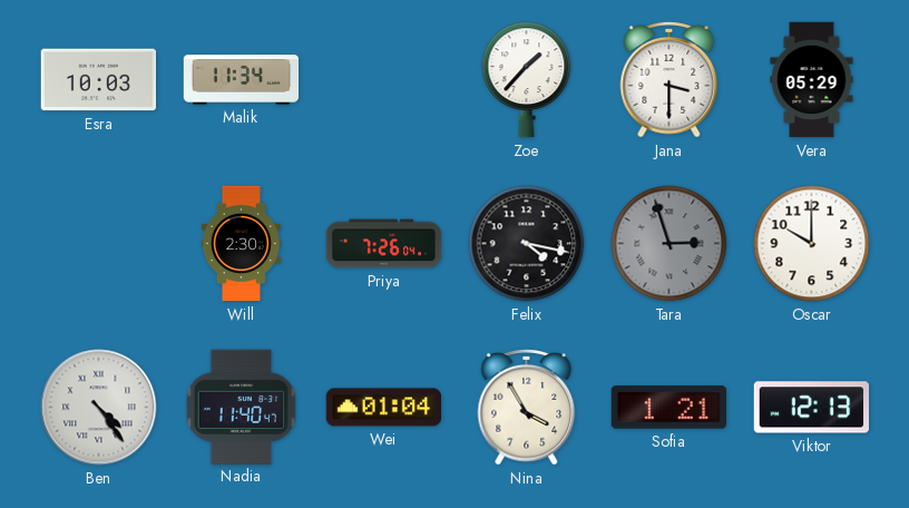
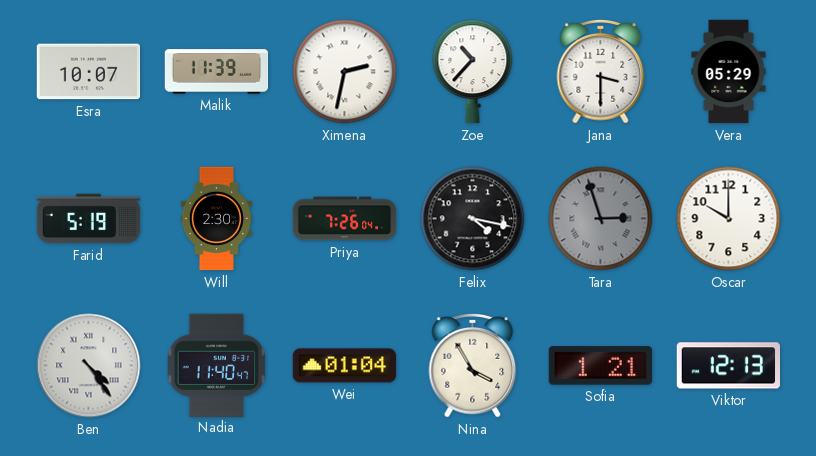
Esra: 10:03 -> 10:07 (89, 72)
Malik: 11:34 -> 11:39 (217, 72)
Ximena: none -> 2:32 (345, 72)
Zoe: 1:37 -> 10:37 (473, 72)
Farid: none -> 5:19 (89, 219)
